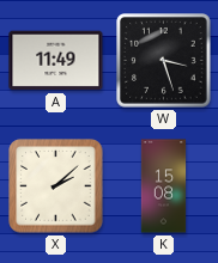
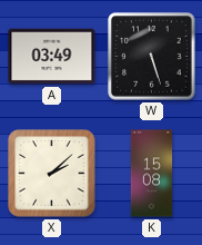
A: 11:49 -> 03:49 (52, 57)
W: 3:27 -> 5:27 (152, 57)
